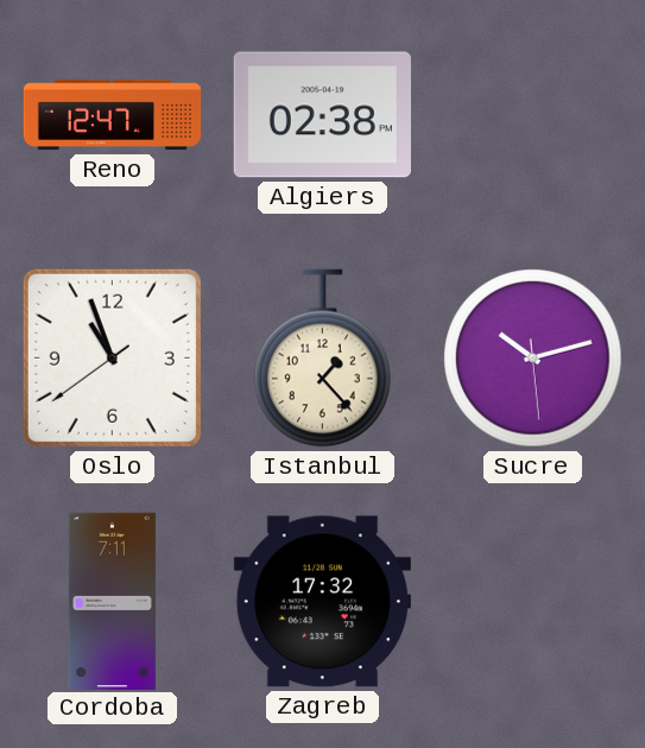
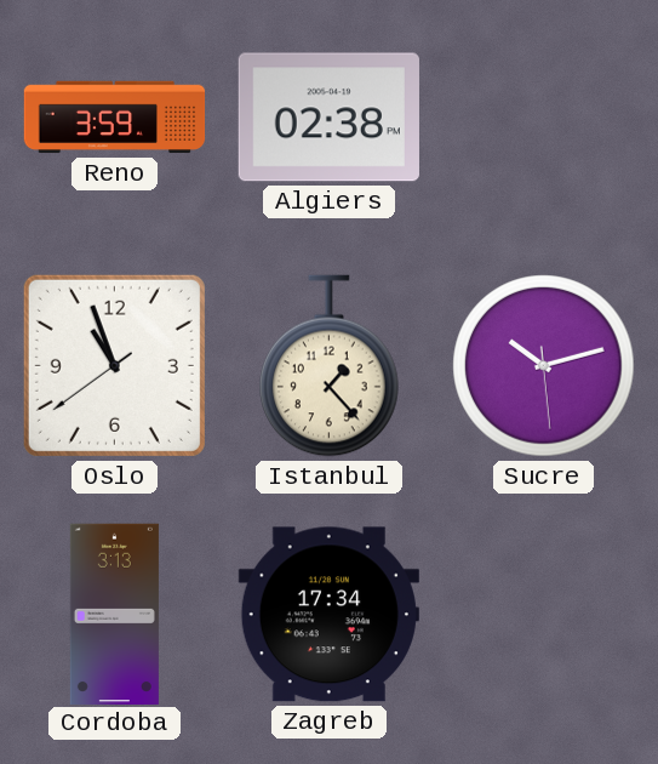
Reno: 12:47 -> 3:59 (115, 118)
Cordoba: 7:11 -> 3:13 (114, 614)
Zagreb: 17:32 -> 17:34 (328, 615)
